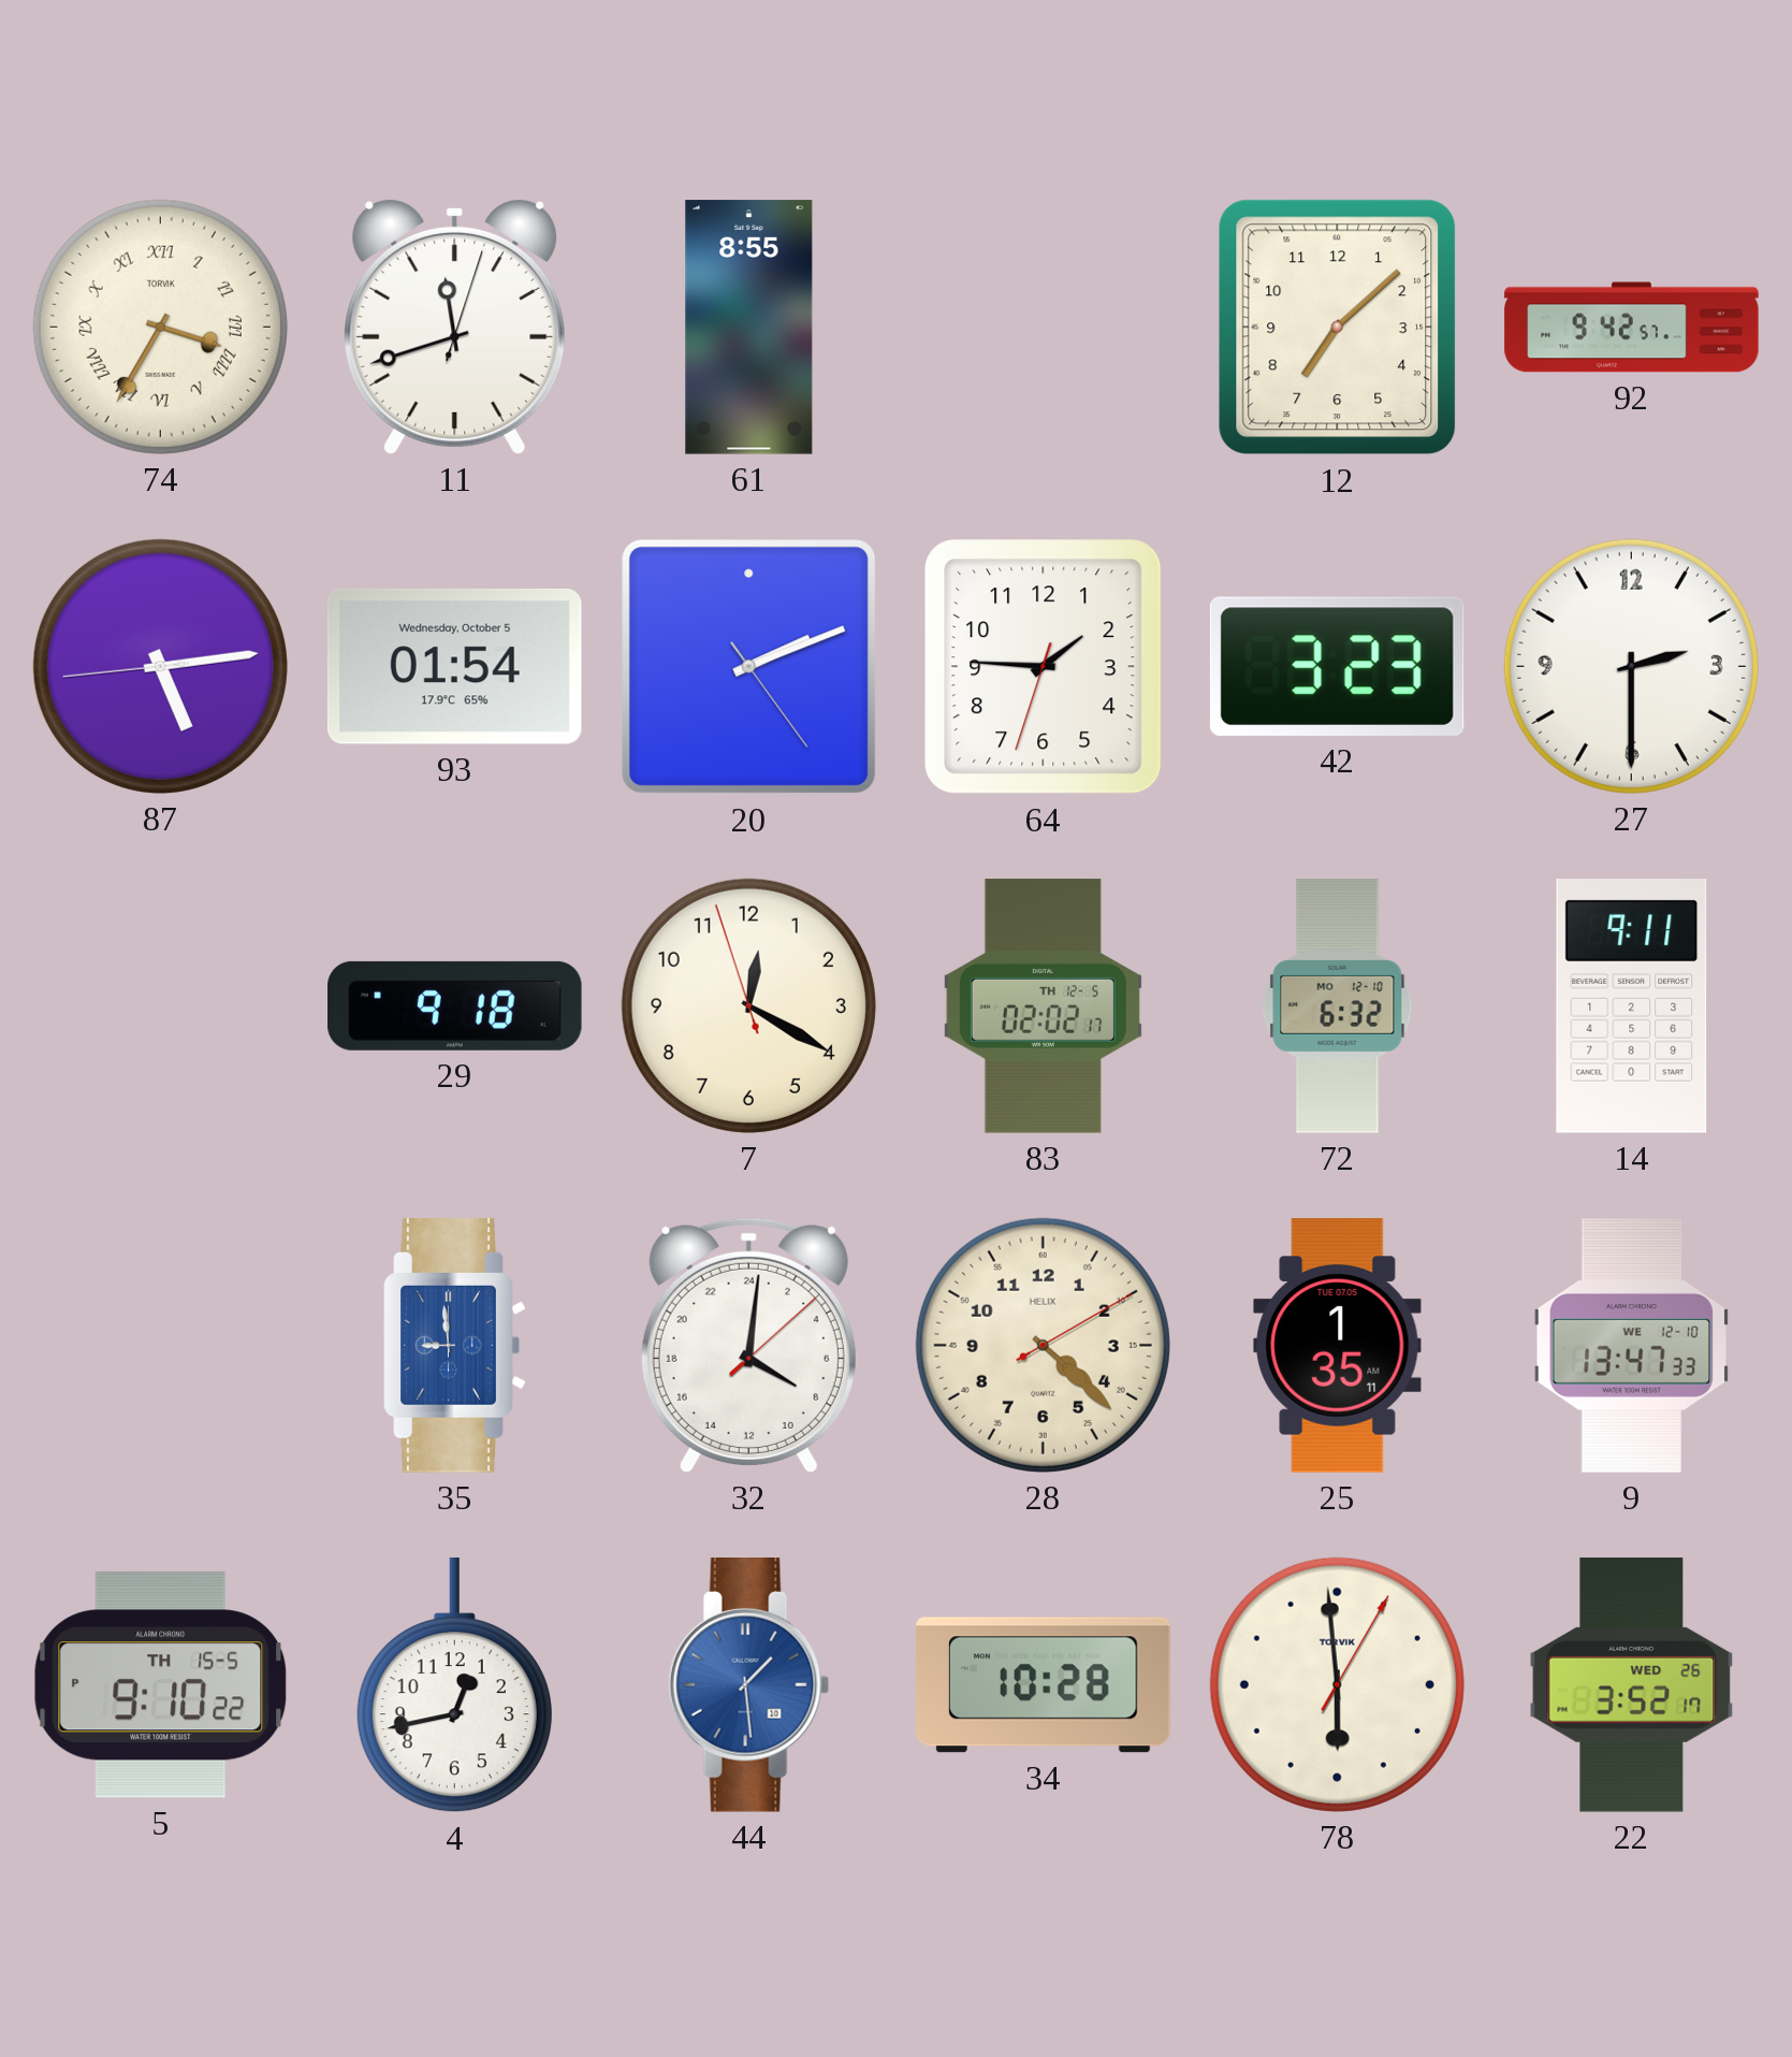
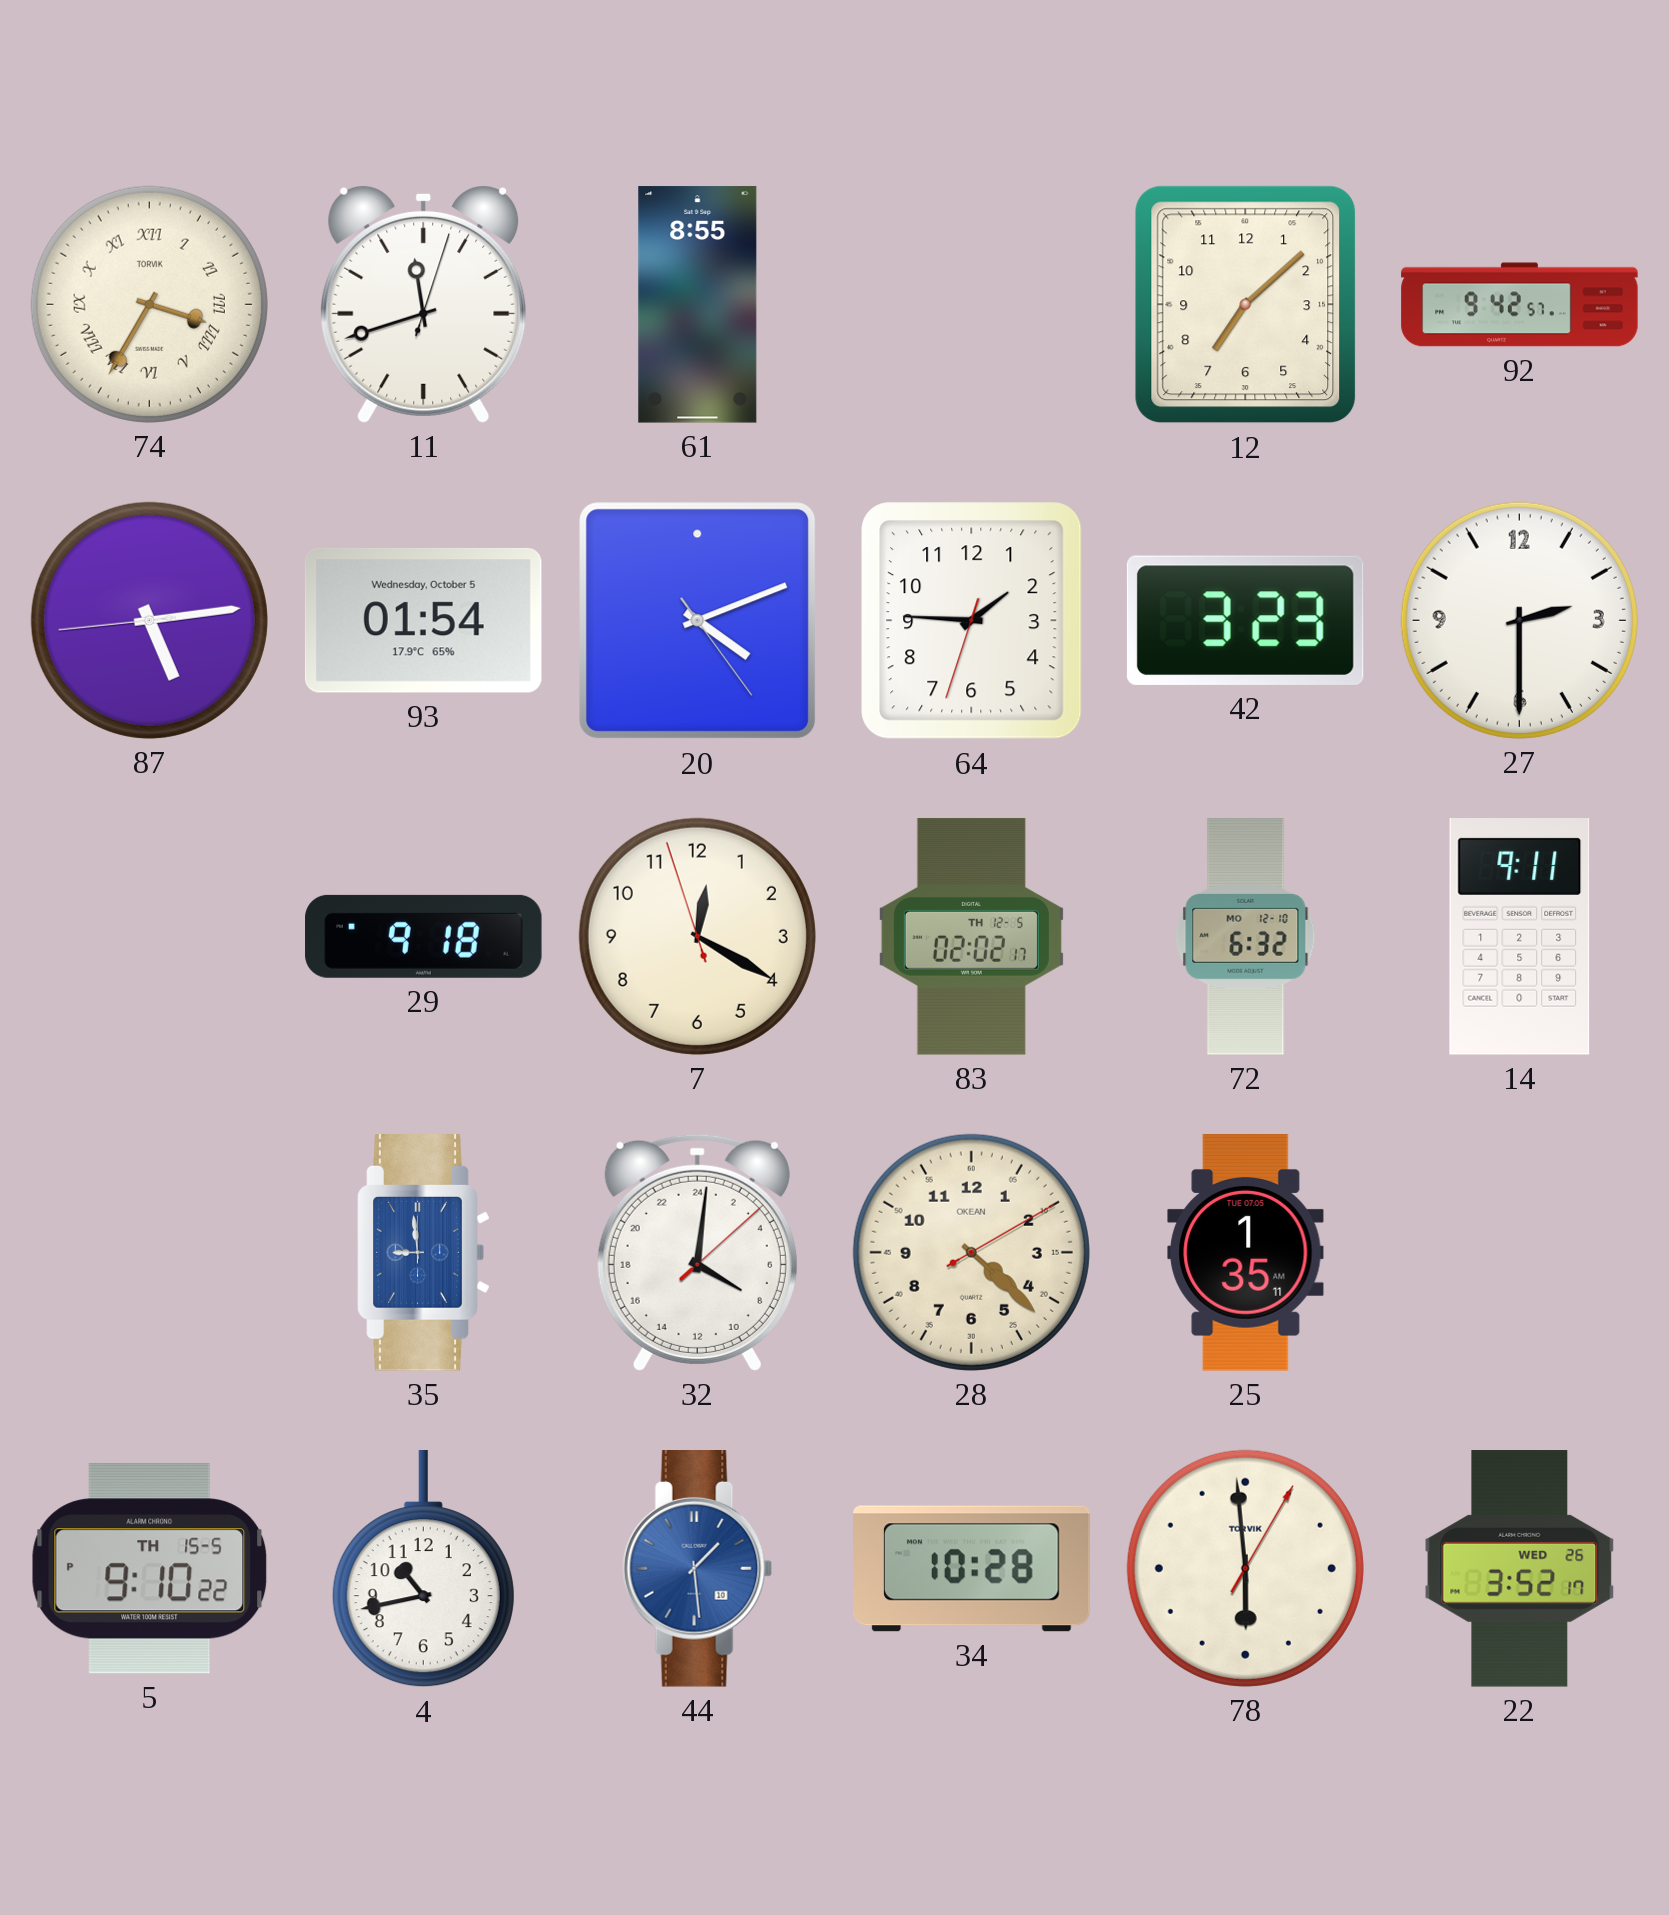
20: 2:11 -> 4:11 (698, 621)
28 brand: HELIX -> OKEAN (971, 1252)
9: 13:47 -> none (1631, 1346)
4: 12:43 -> 10:43 (423, 1570)
